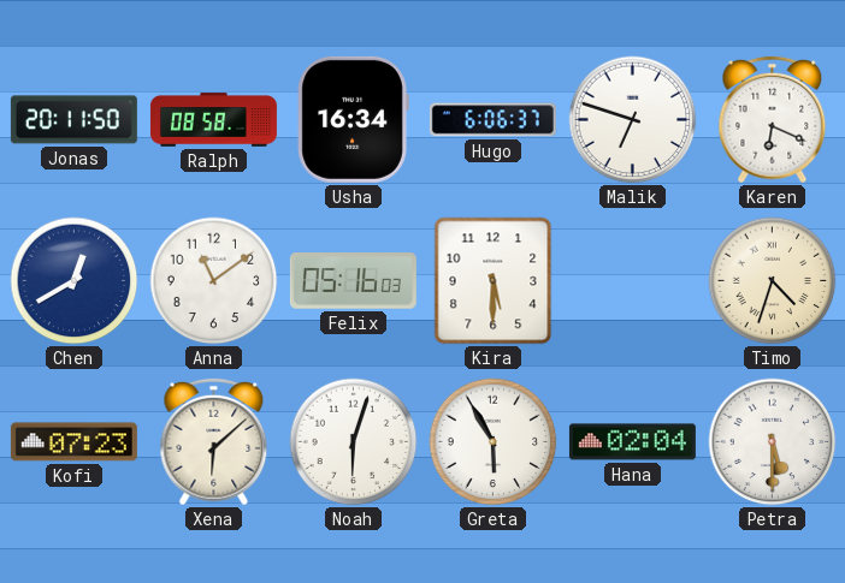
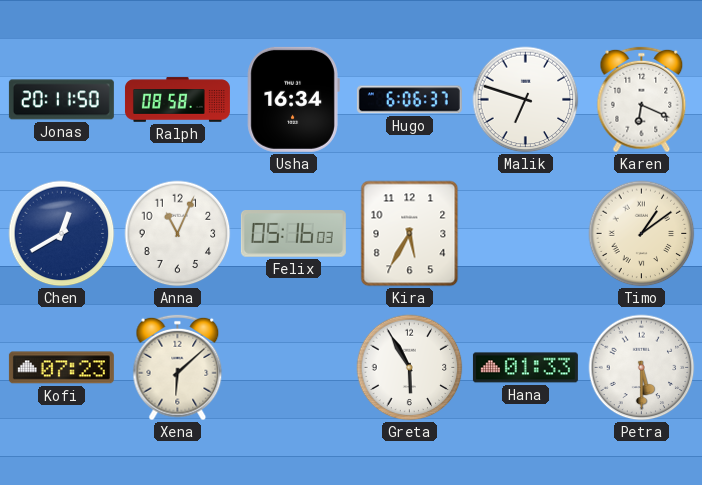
Anna: 11:09 -> 11:04 (178, 234)
Kira: 5:30 -> 5:35 (410, 234)
Timo: 4:33 -> 1:09 (642, 234)
Noah: 6:03 -> none (354, 442)
Hana: 02:04 -> 01:33 (525, 368)
